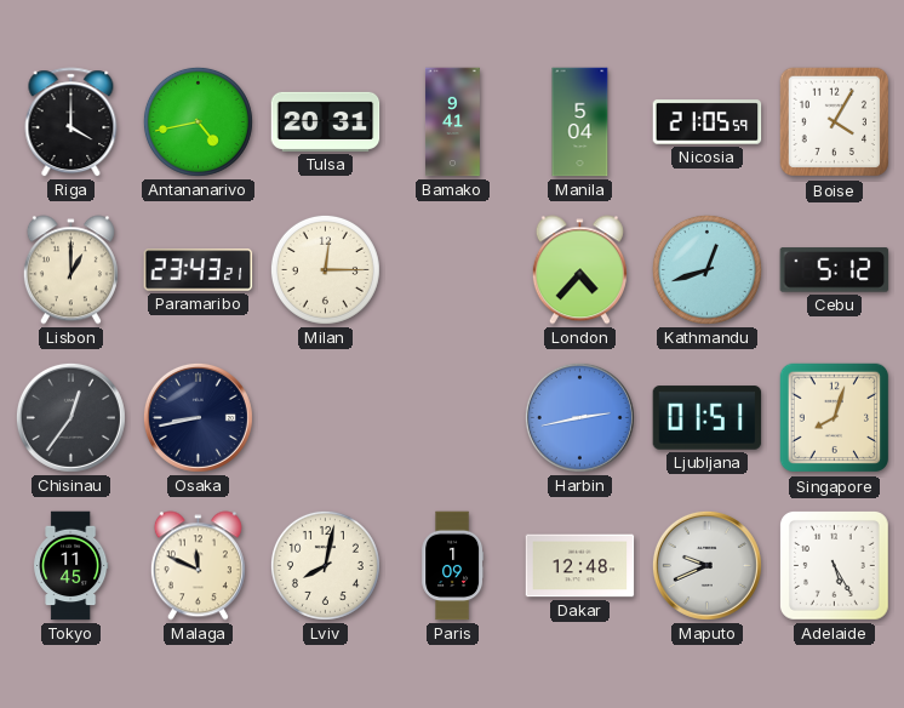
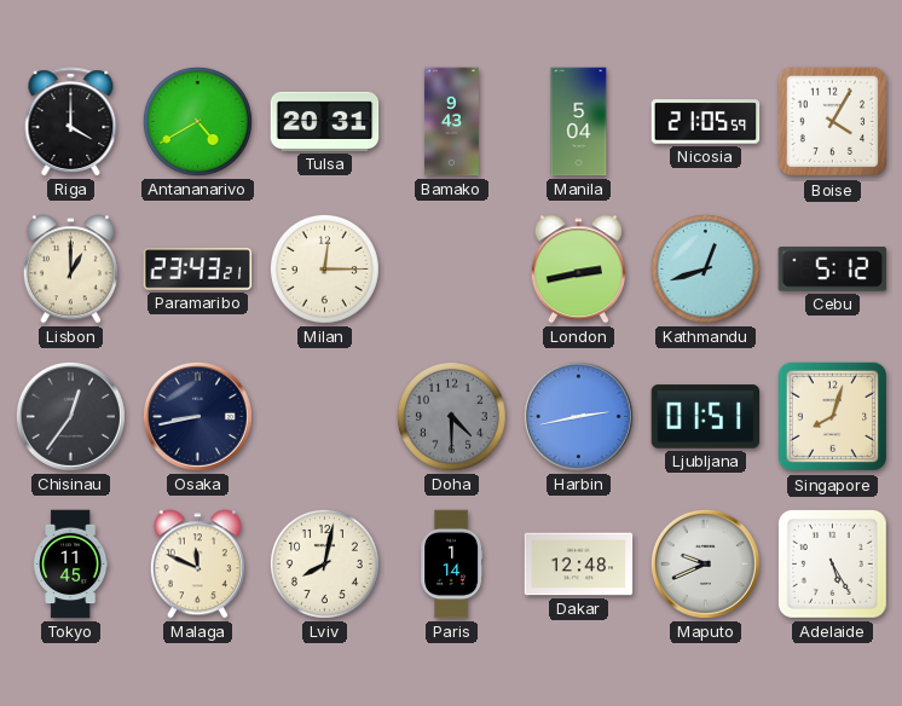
Antananarivo: 4:43 -> 4:40 (197, 121)
Bamako: 9:41 -> 9:43 (451, 122)
London: 4:37 -> 2:43 (578, 270)
Doha: none -> 4:30 (451, 416)
Paris: 1:09 -> 1:14 (452, 565)
